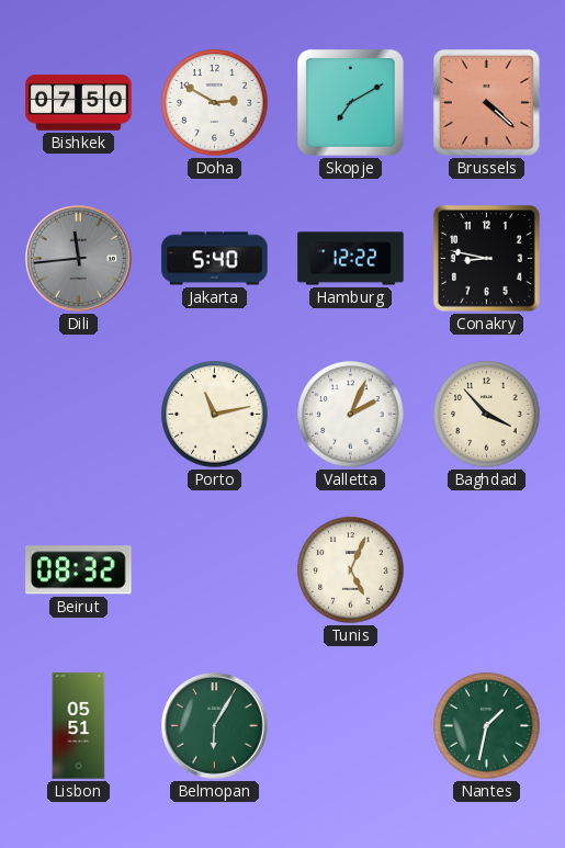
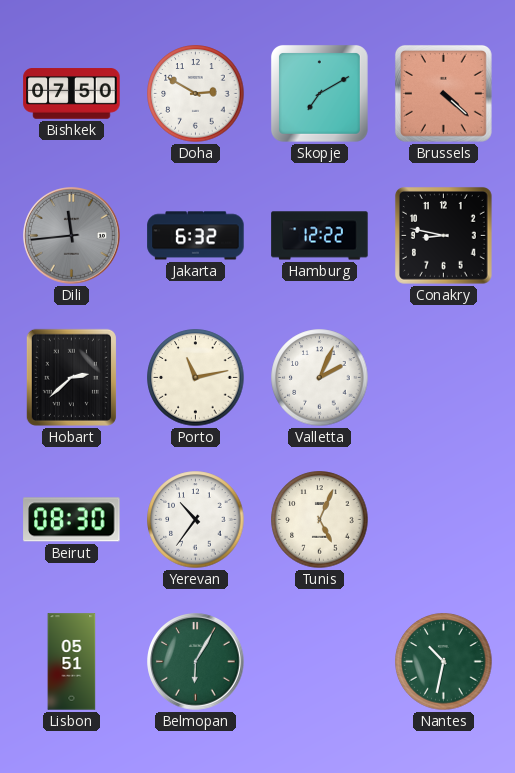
Jakarta: 5:40 -> 6:32 (196, 236)
Hobart: none -> 2:38 (71, 377)
Baghdad: 3:53 -> none (487, 415)
Beirut: 08:32 -> 08:30 (72, 520)
Yerevan: none -> 10:36 (196, 520)
Nantes: 1:32 -> 10:32 (444, 662)
